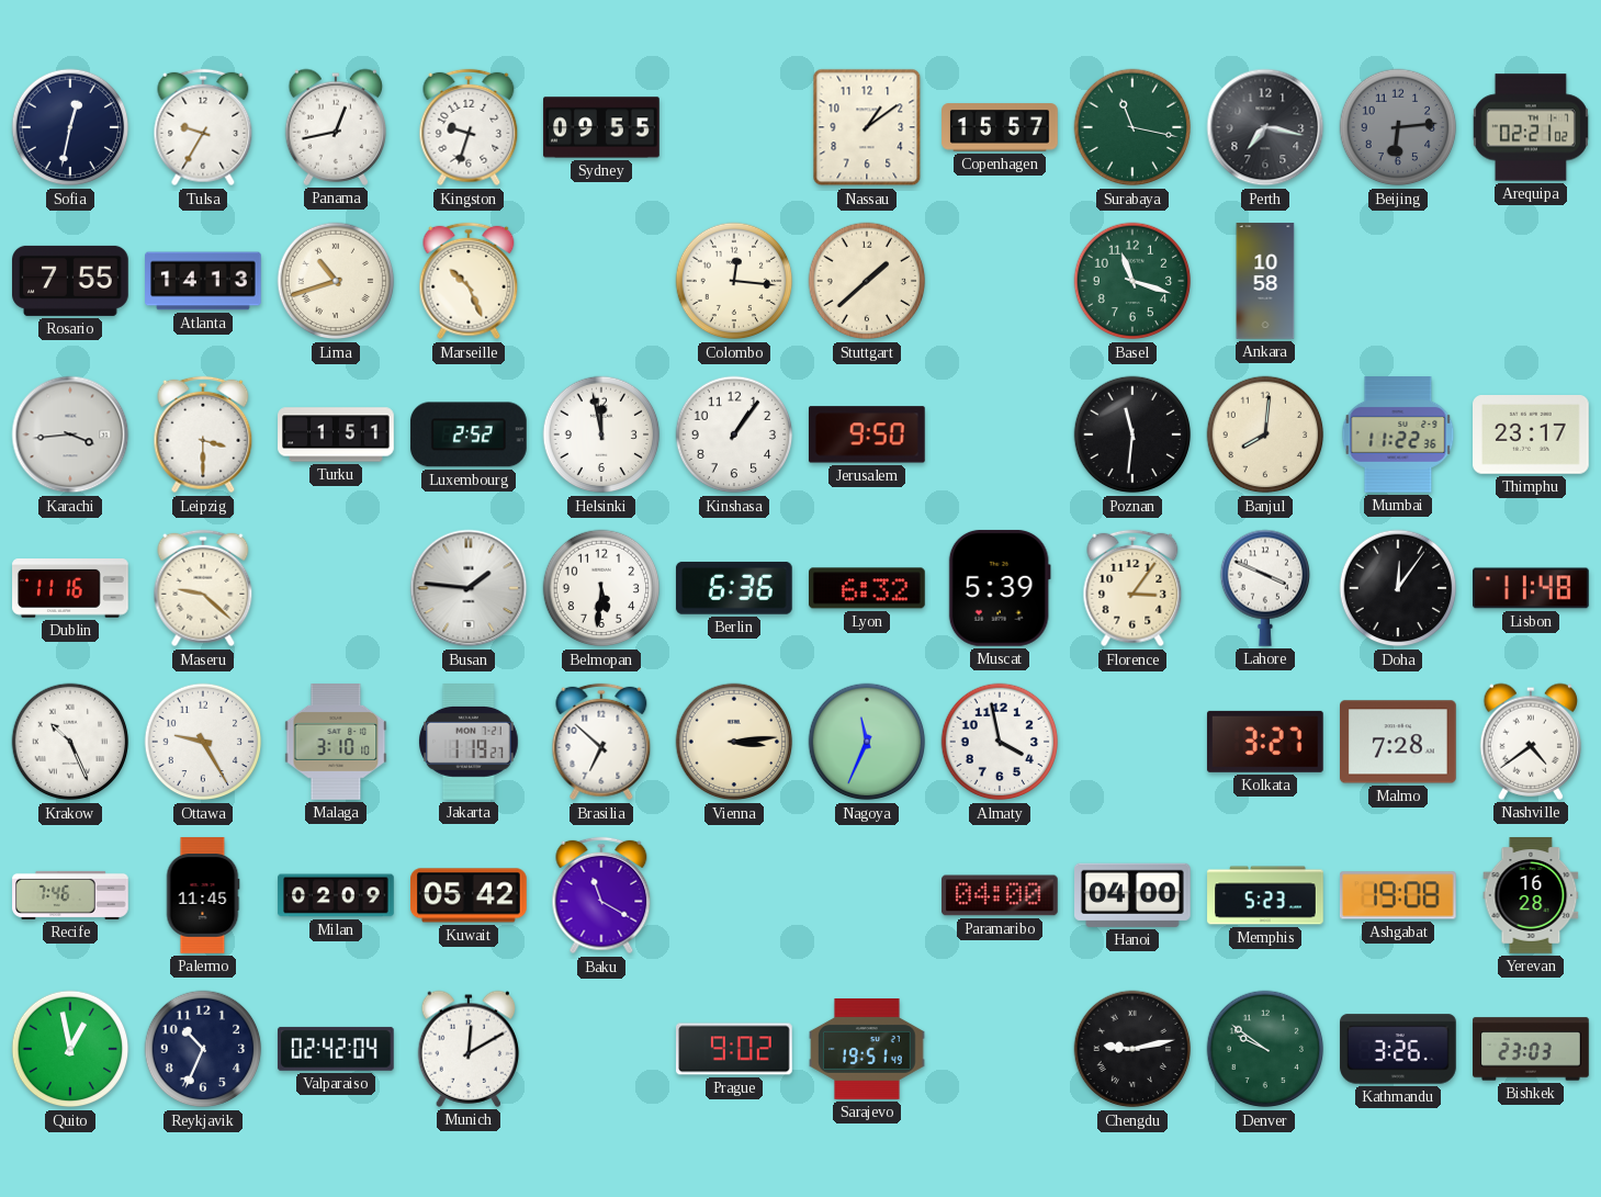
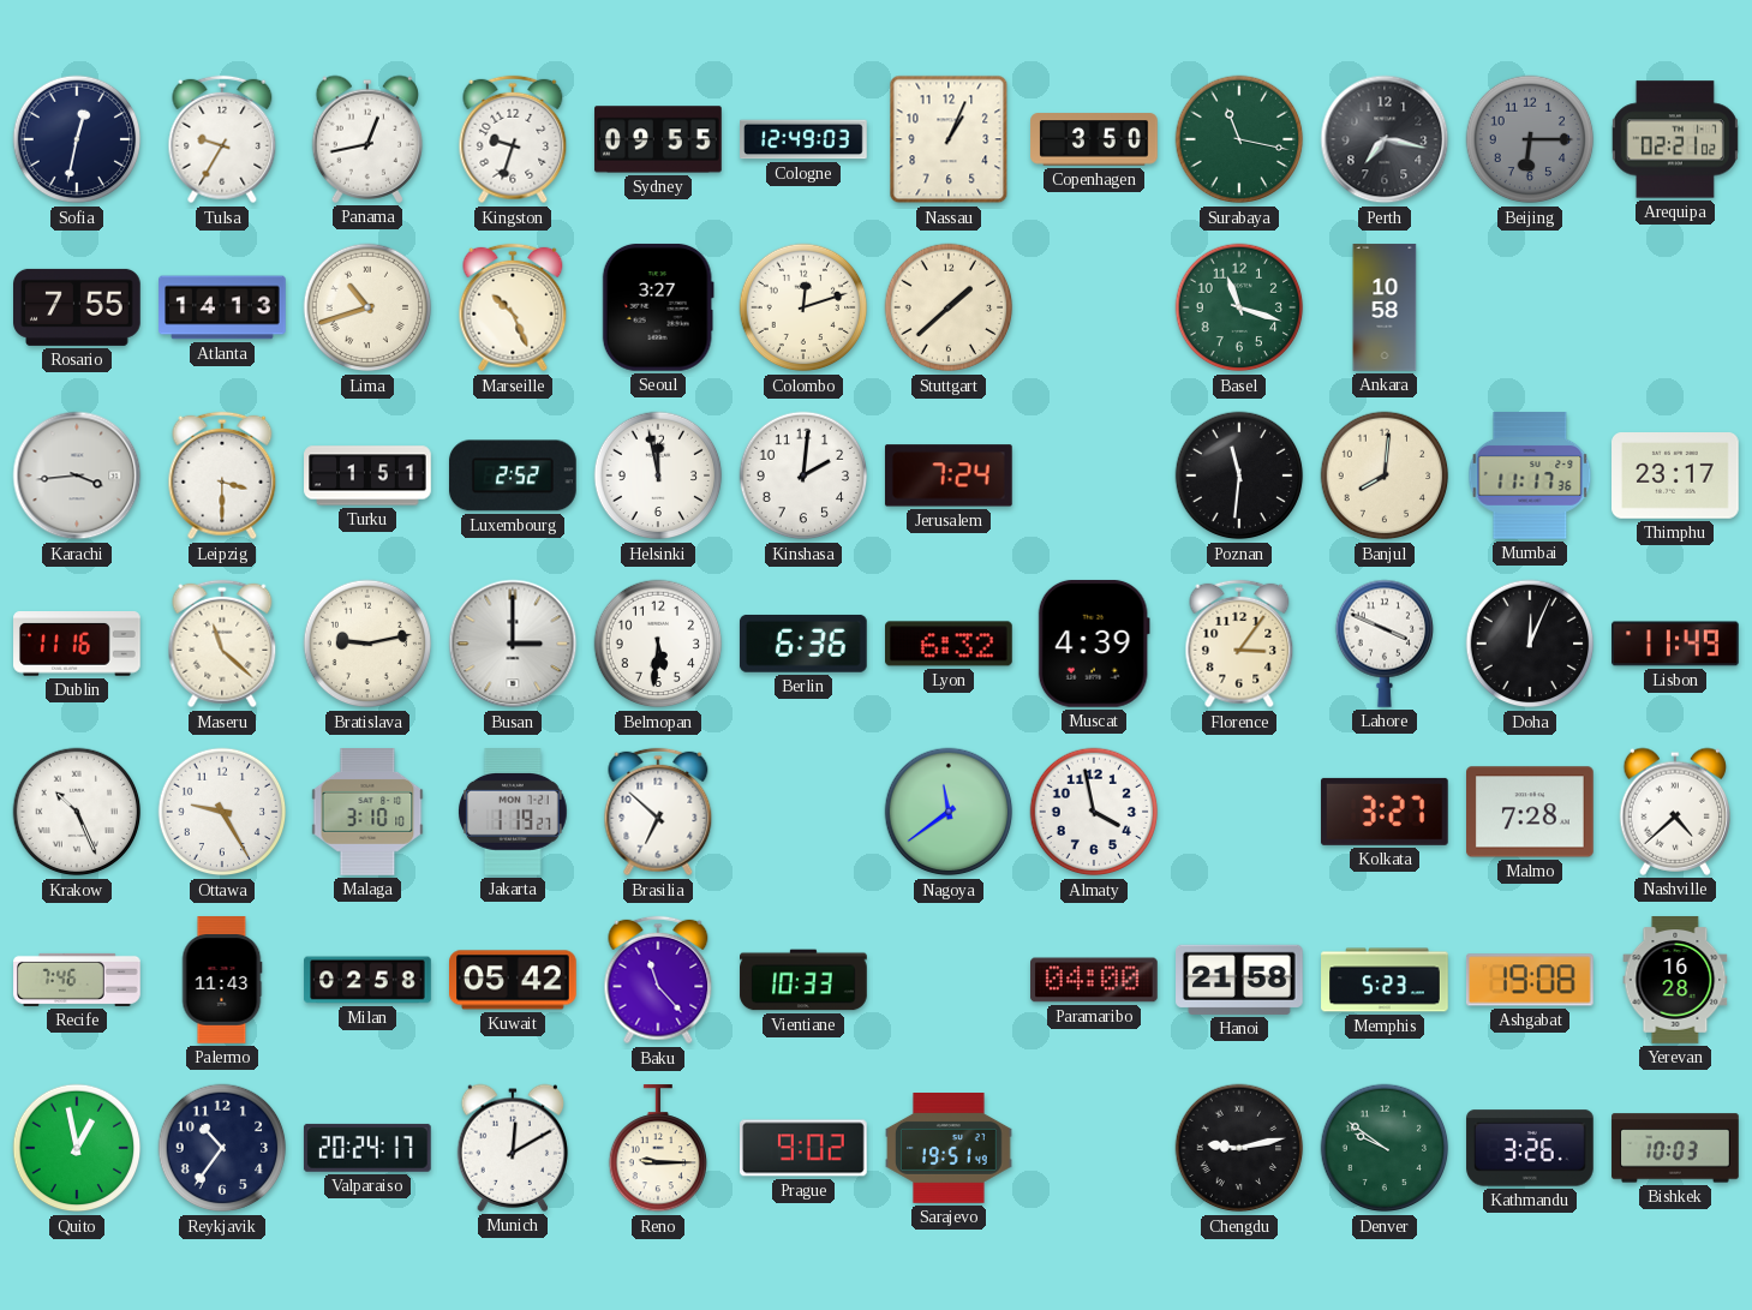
Cologne: none -> 12:49 (803, 139)
Nassau: 1:09 -> 1:04 (949, 139)
Copenhagen: 15:57 -> 3:50 (1094, 139)
Beijing: 6:14 -> 6:15 (1530, 139)
Seoul: none -> 3:27 (658, 307)
Colombo: 12:16 -> 12:12 (803, 307)
Kinshasa: 1:06 -> 2:01 (803, 475)
Jerusalem: 9:50 -> 7:24 (949, 475)
Mumbai: 11:22 -> 11:17 (1530, 477)
Maseru: 9:22 -> 11:22 (222, 644)
Bratislava: none -> 9:13 (367, 644)
Busan: 1:46 -> 3:00 (513, 644)
Muscat: 5:39 -> 4:39 (1094, 644)
Doha: 12:06 -> 12:04 (1530, 644)
Lisbon: 11:48 -> 11:49 (1675, 644)
Vienna: 3:14 -> none (734, 742)
Nagoya: 11:34 -> 11:39 (949, 812)
Nashville: 4:39 -> 4:38 (1675, 812)
Palermo: 11:45 -> 11:43 (222, 980)
Milan: 02:09 -> 02:58 (367, 980)
Baku: 11:20 -> 11:23 (658, 980)
Vientiane: none -> 10:33 (803, 980)
Hanoi: 04:00 -> 21:58 (1240, 980)
Reykjavik: 10:34 -> 10:36 (222, 1148)
Valparaiso: 02:42 -> 20:24 (367, 1148)
Reno: none -> 9:15 (657, 1149)
Bishkek: 23:03 -> 10:03 (1675, 1148)
